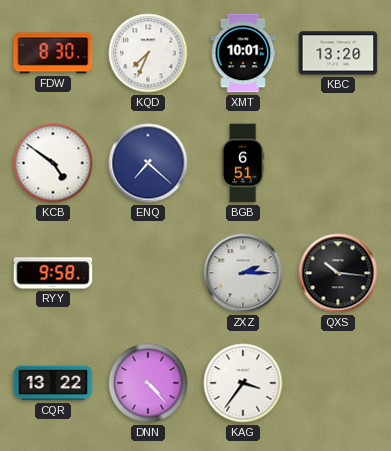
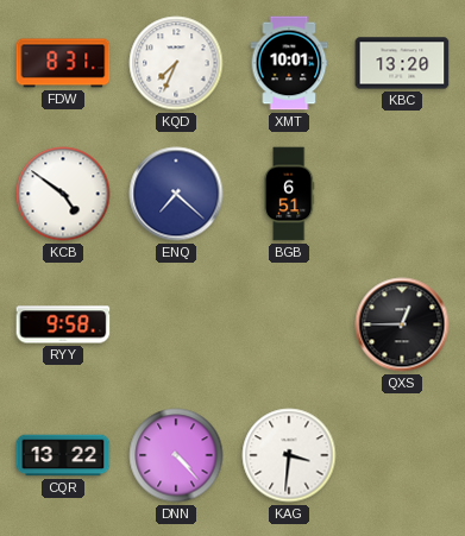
FDW: 8:30 -> 8:31 (63, 63)
ZXZ: 2:15 -> none (243, 273)
QXS: 10:16 -> 12:45 (402, 324)
KAG: 3:36 -> 3:31 (289, 455)
